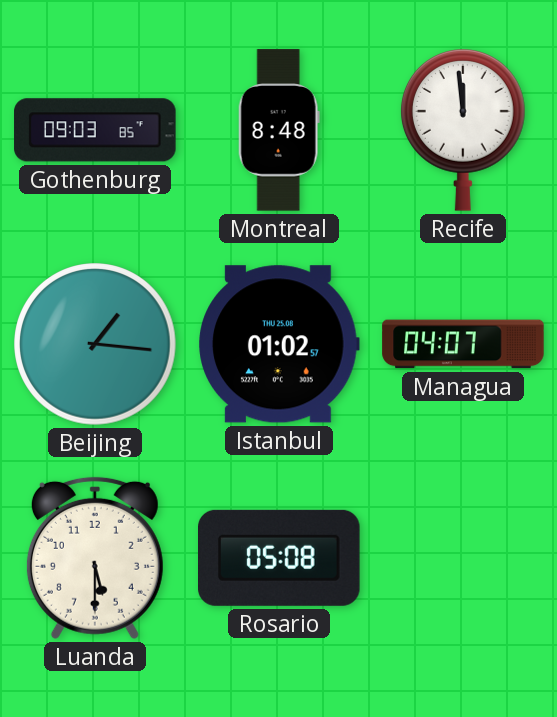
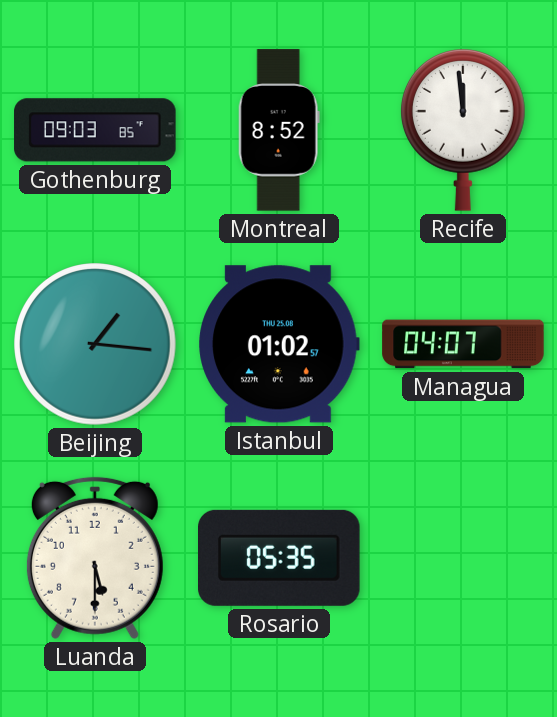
Montreal: 8:48 -> 8:52 (279, 130)
Rosario: 05:08 -> 05:35 (279, 558)
